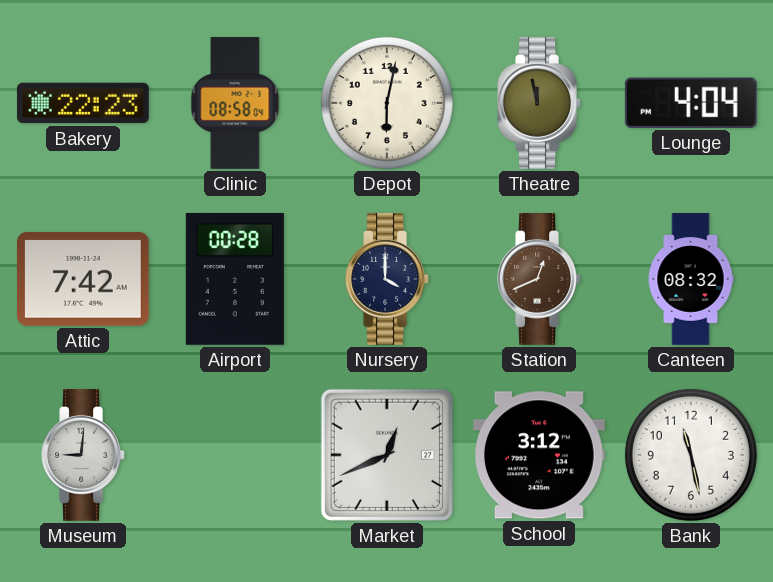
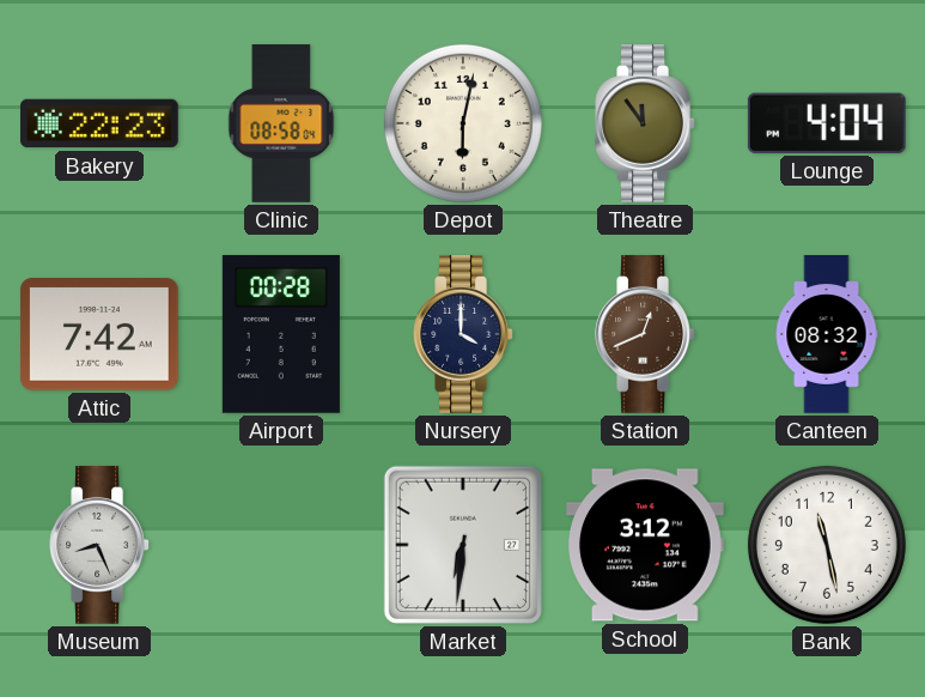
Theatre: 11:58 -> 11:54 (645, 125)
Museum: 9:01 -> 8:26 (99, 546)
Market: 12:41 -> 6:31 (463, 545)
